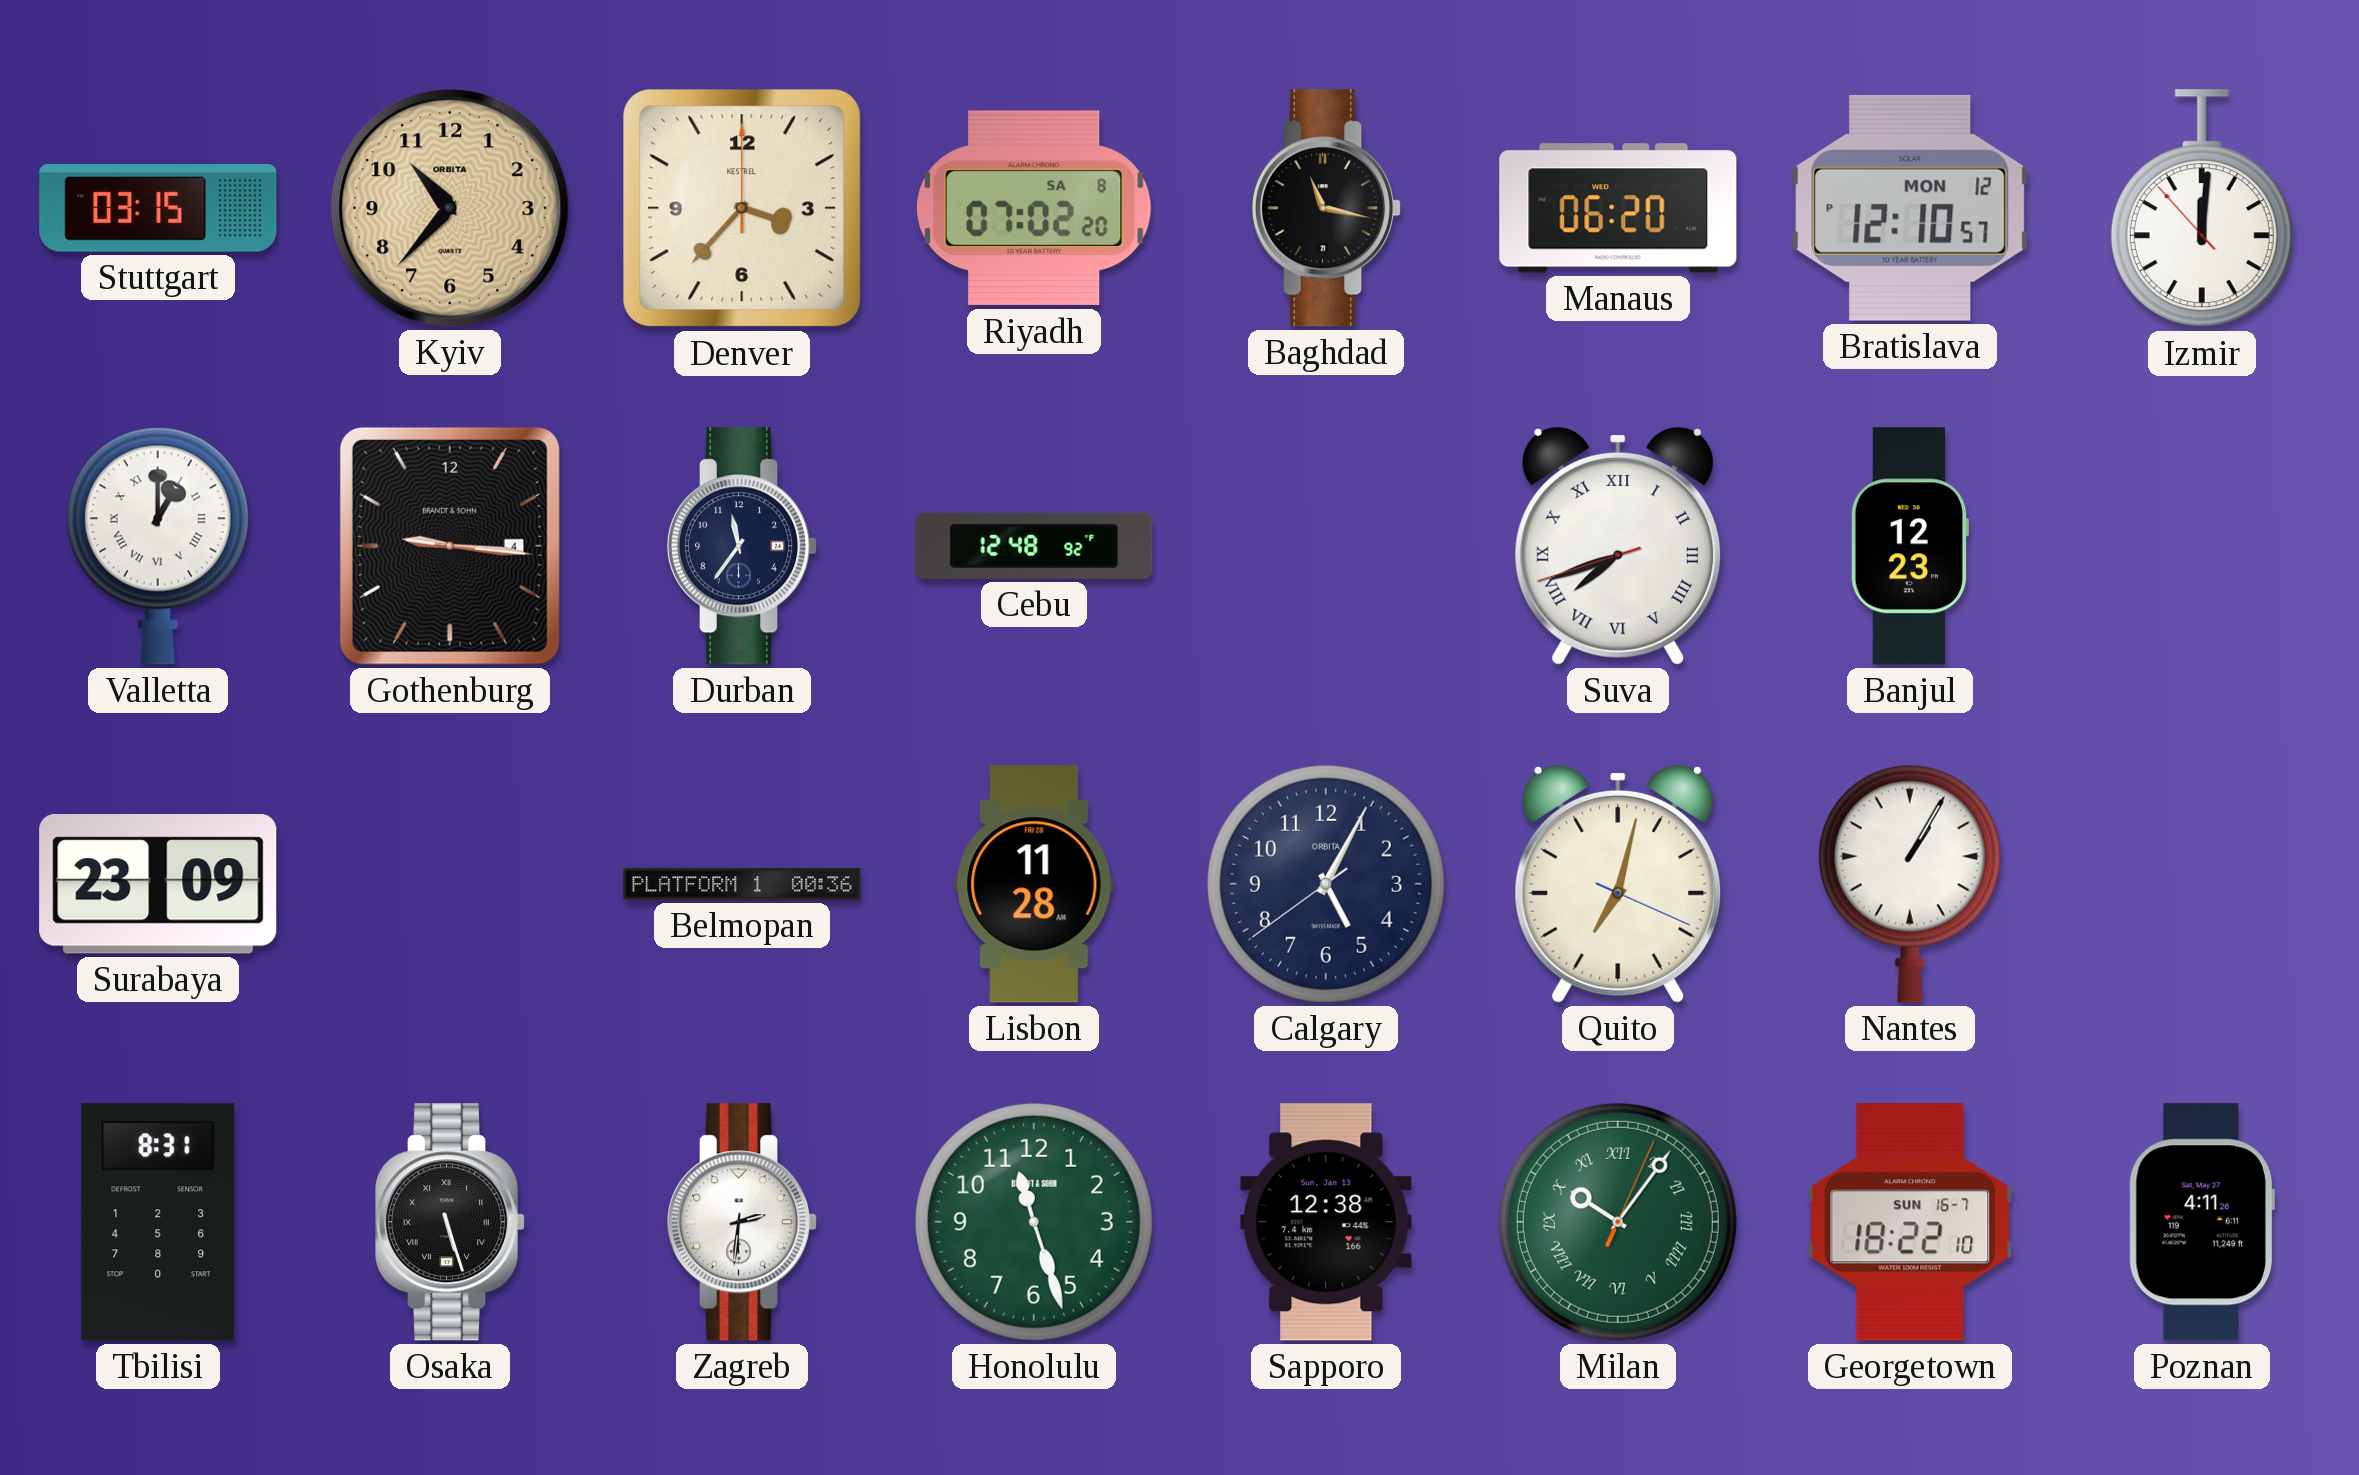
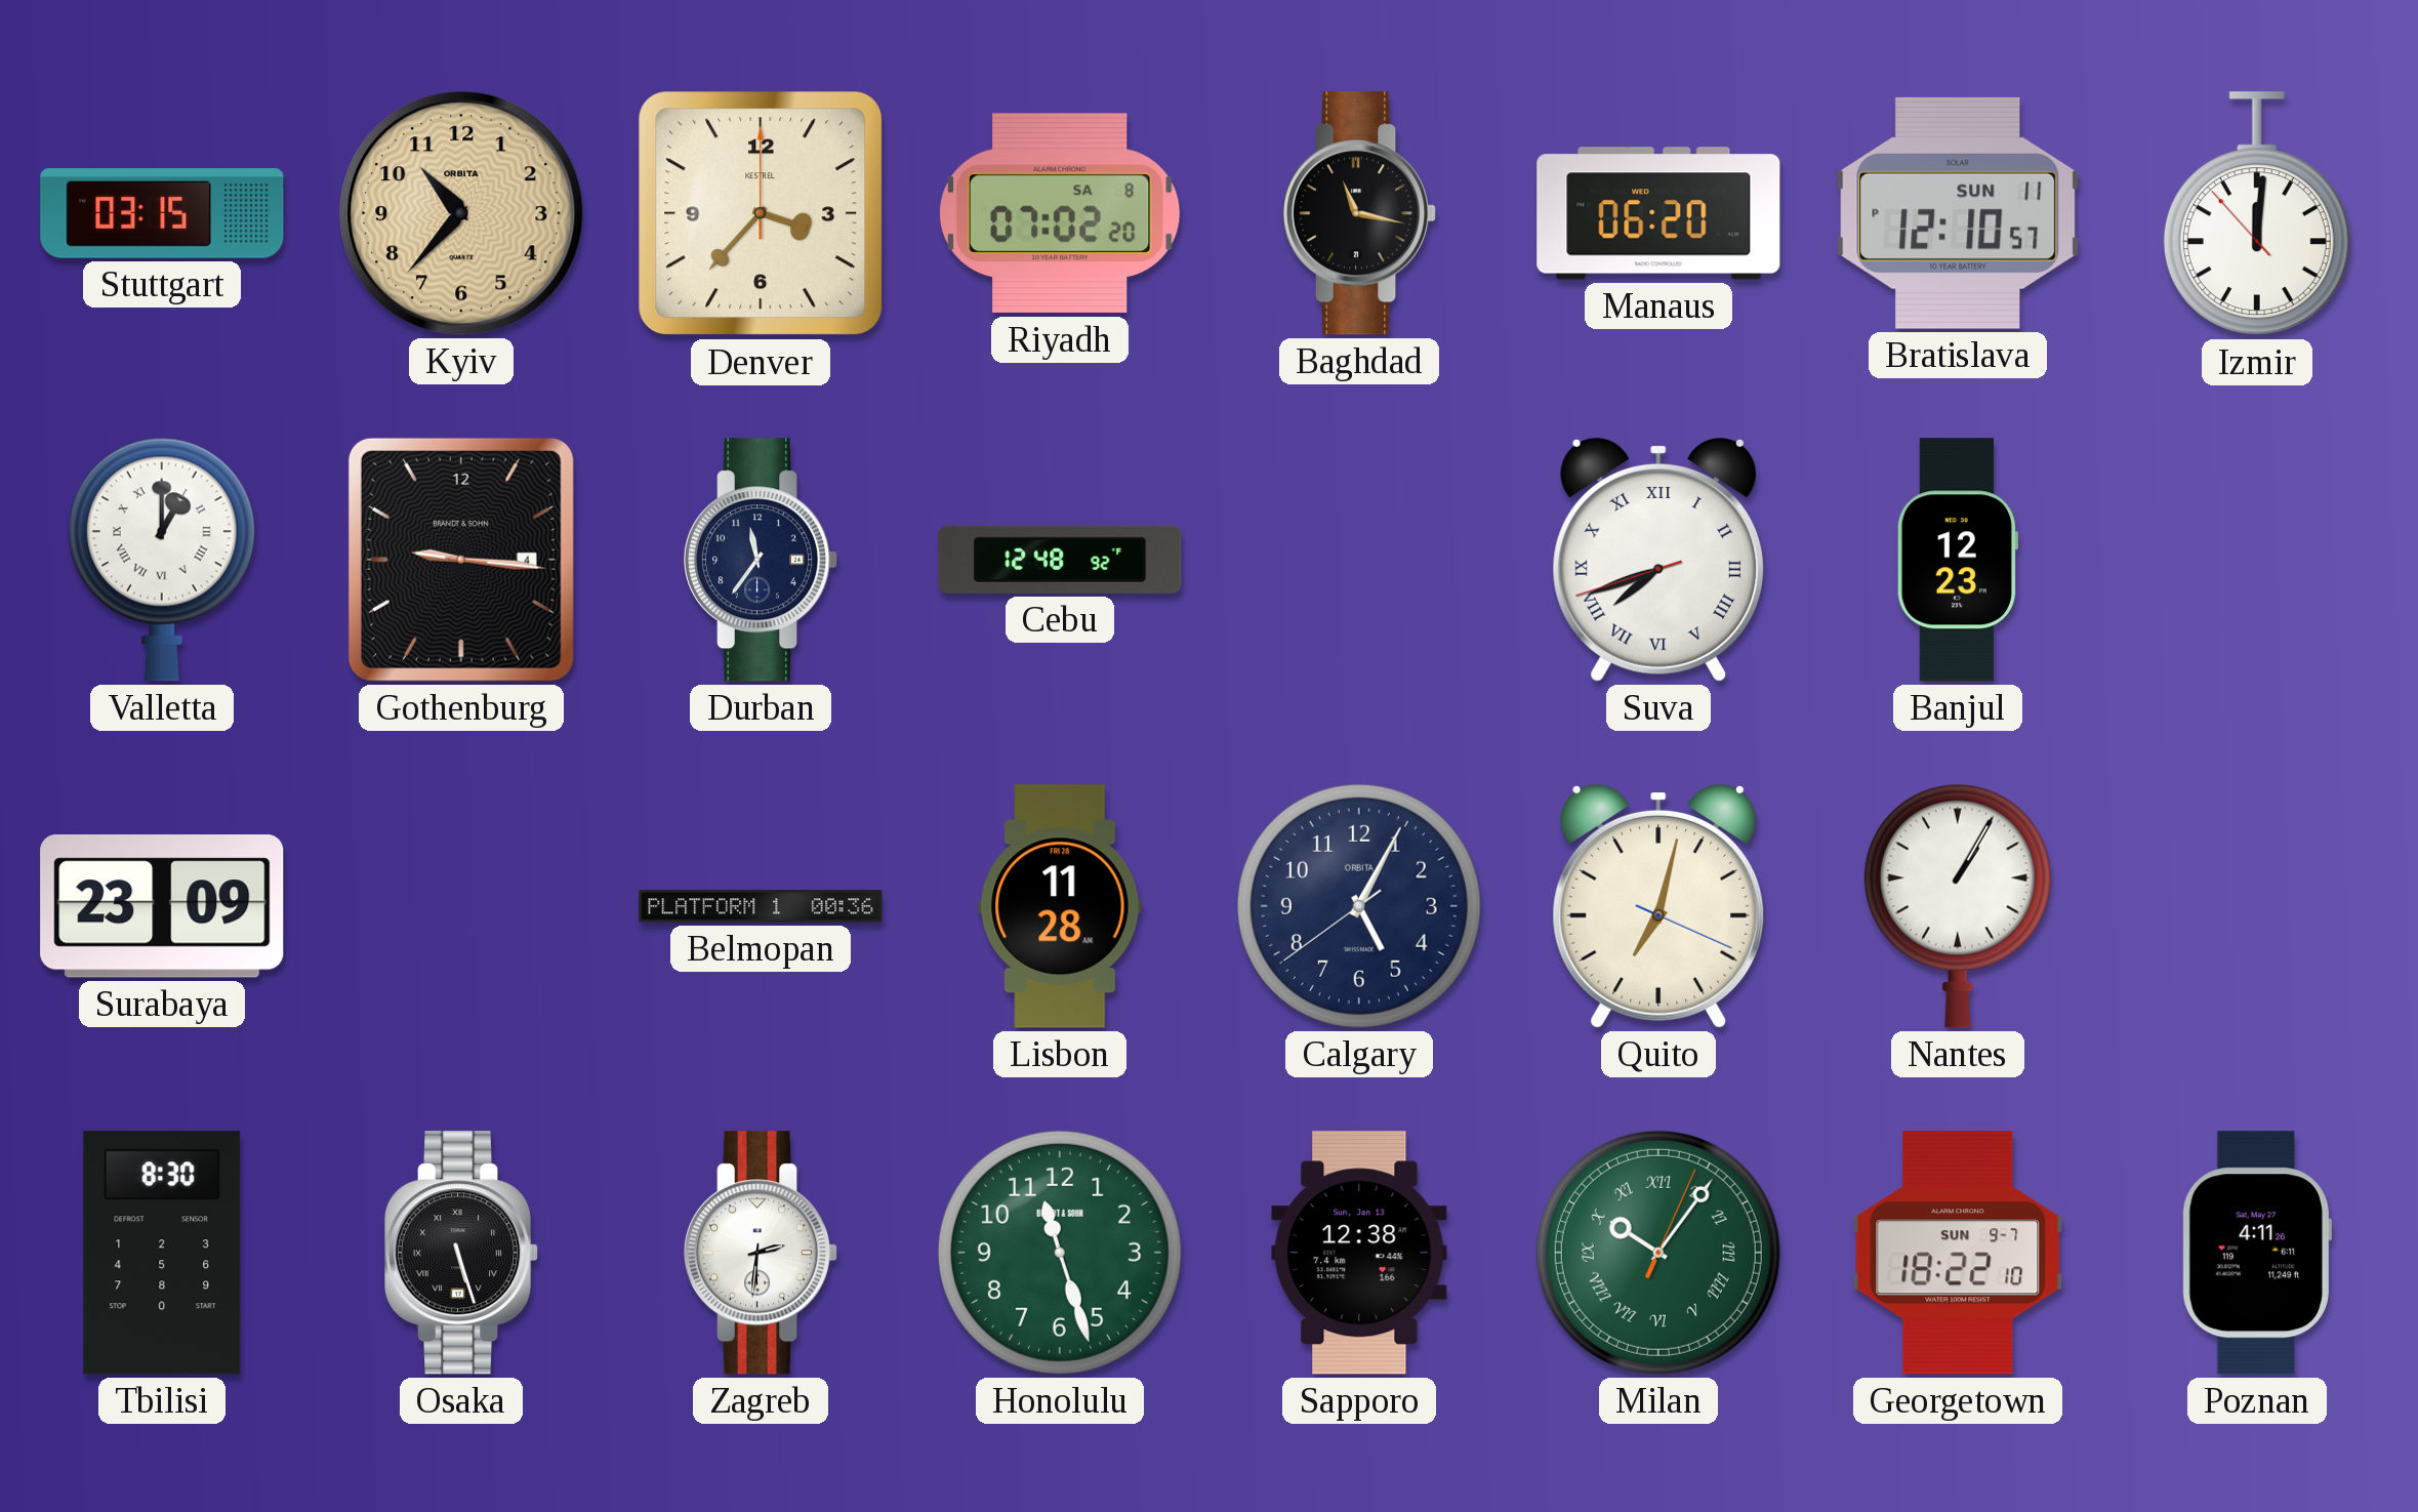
Bratislava date: MON 12 -> SUN 11 (1958, 213)
Tbilisi: 8:31 -> 8:30 (162, 1253)
Georgetown date: SUN 16-7 -> SUN 9-7 (1958, 1253)
